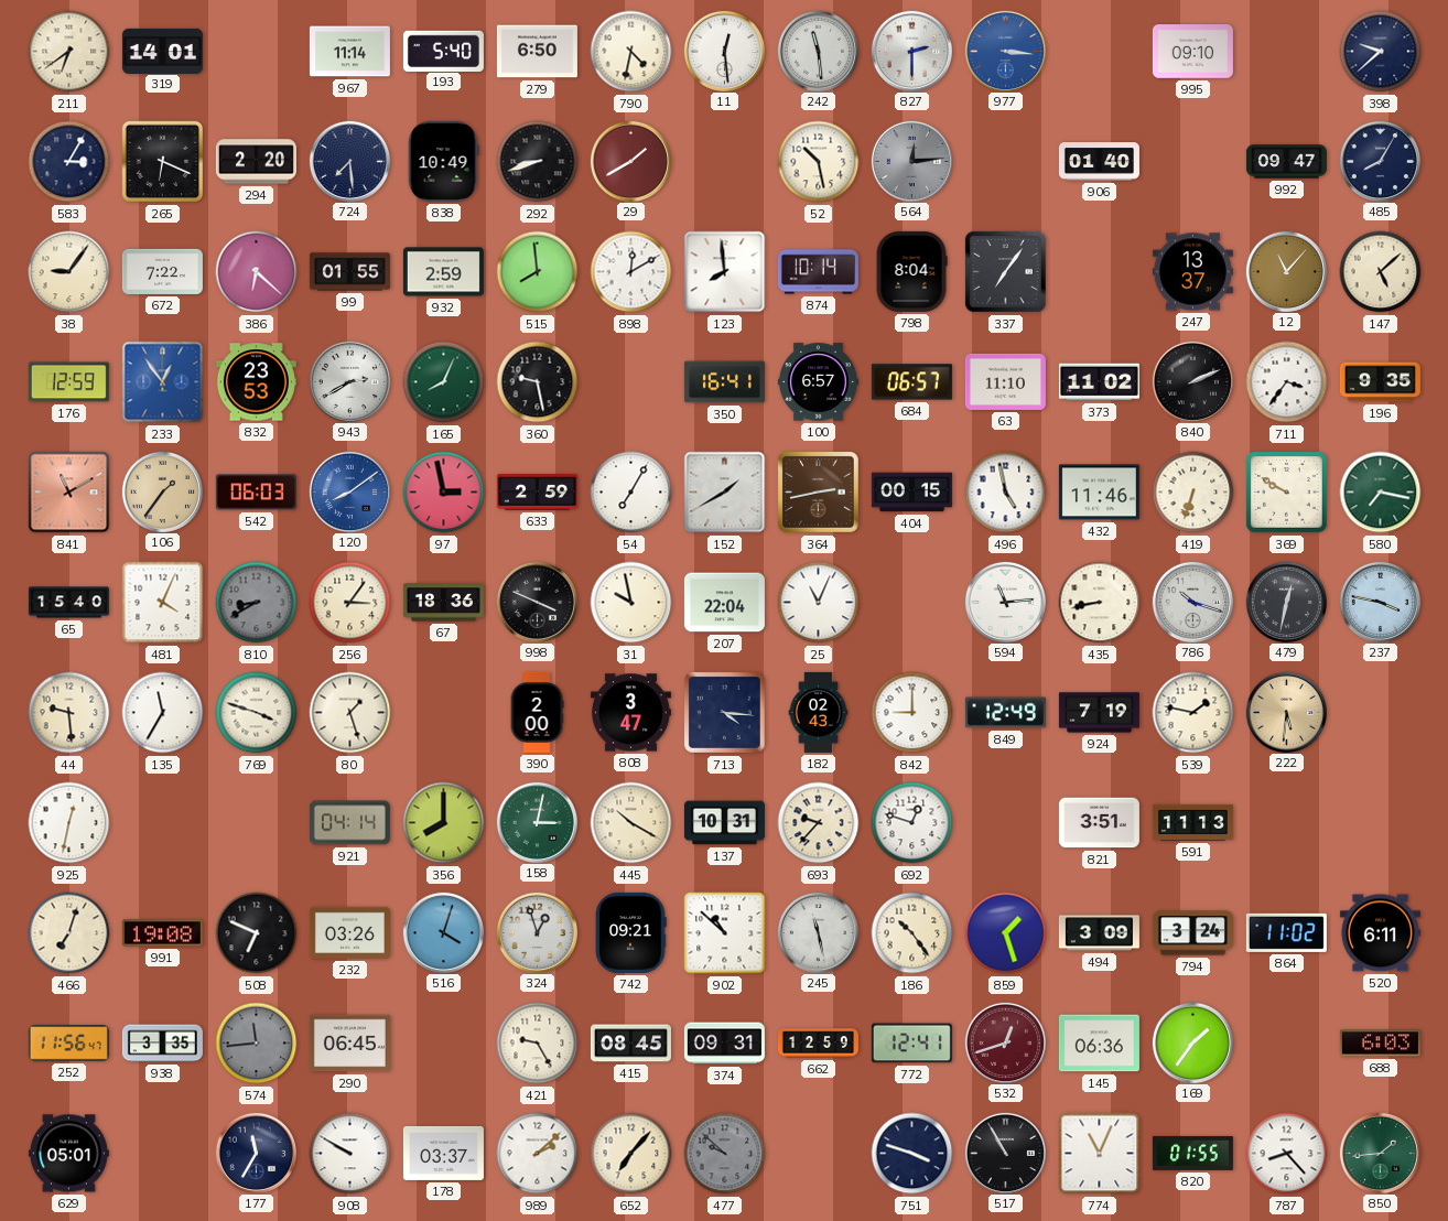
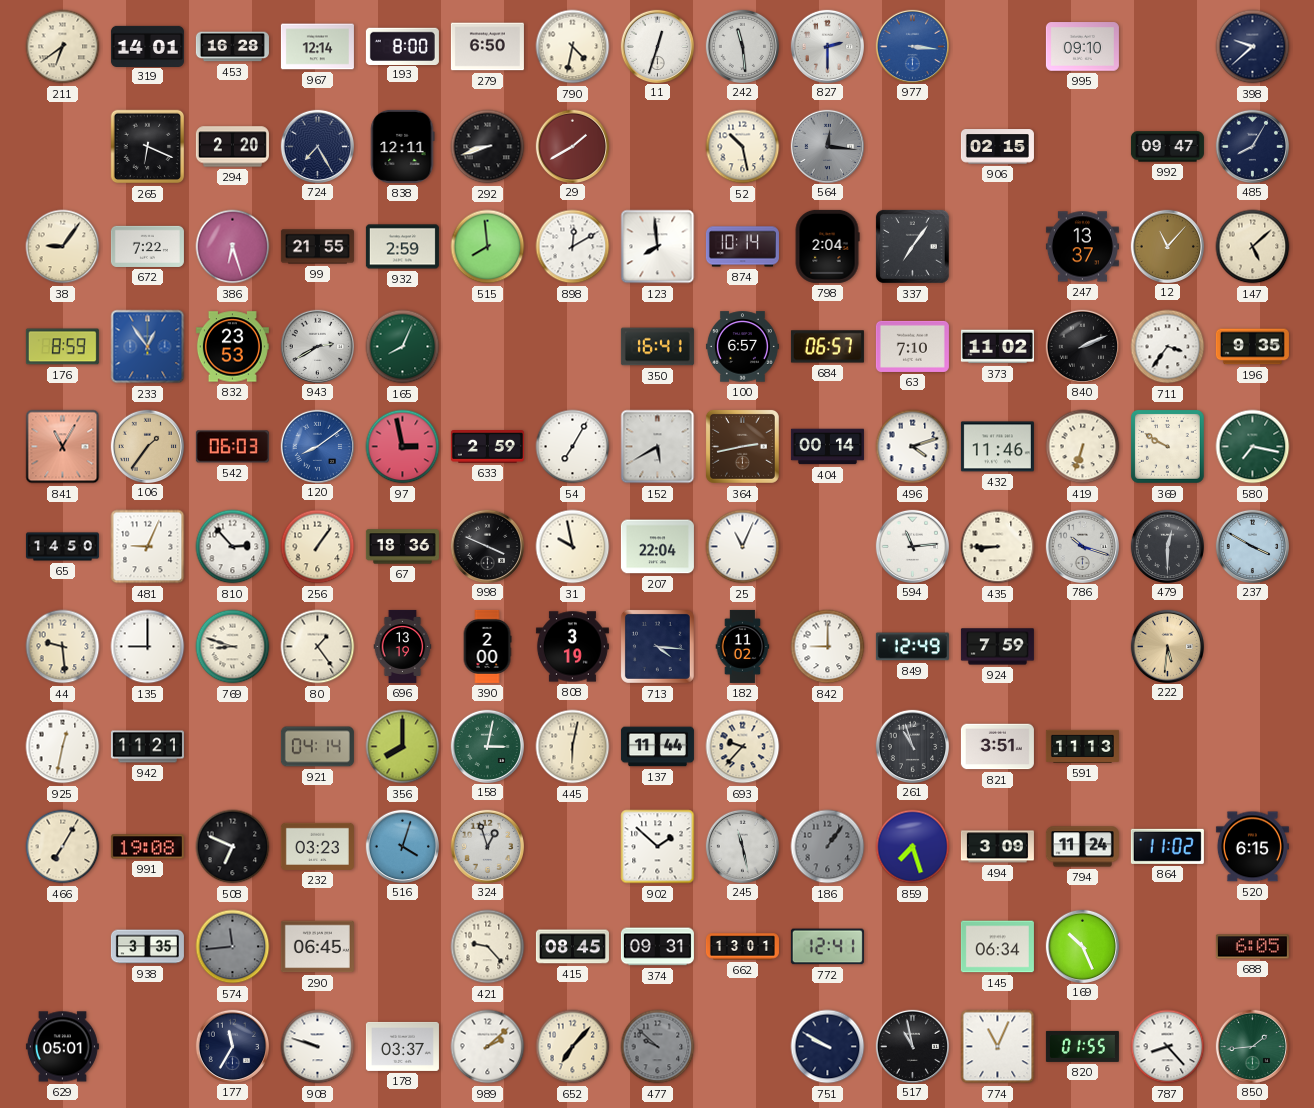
453: none -> 16:28 (232, 47)
967: 11:14 -> 12:14 (317, 47)
193: 5:40 -> 8:00 (402, 46)
11: 12:29 -> 12:33 (657, 46)
583: 3:05 -> none (69, 162)
724: 7:29 -> 7:25 (317, 146)
838: 10:49 -> 12:11 (403, 146)
564: 12:14 -> 12:16 (827, 146)
906: 01:40 -> 02:15 (997, 147)
386: 6:22 -> 6:27 (233, 247)
99: 01:55 -> 21:55 (317, 247)
798: 8:04 -> 2:04 (827, 246)
176: 12:59 -> 8:59 (62, 347)
360: 9:28 -> none (538, 382)
63: 11:10 -> 7:10 (912, 346)
841: 11:10 -> 11:05 (63, 447)
152: 1:40 -> 5:40 (658, 447)
404: 00:15 -> 00:14 (827, 447)
496: 4:58 -> 4:12 (913, 447)
65: 15:40 -> 14:50 (62, 547)
481: 4:04 -> 9:04 (148, 547)
810: 8:40 -> 2:53 (233, 547)
810 dial: grey -> white (233, 547)
256: 3:06 -> 1:06 (318, 547)
435: 8:43 -> 8:45 (998, 547)
479: 12:32 -> 12:30 (1167, 546)
237: 3:47 -> 3:50 (1252, 546)
135: 11:35 -> 9:00 (148, 647)
769: 3:48 -> 8:48 (233, 647)
80: 1:27 -> 1:24 (318, 647)
696: none -> 13:19 (403, 646)
808: 3:47 -> 3:19 (572, 647)
182: 02:43 -> 11:02 (743, 646)
924: 7:19 -> 7:59 (997, 647)
539: 1:47 -> none (1193, 713)
942: none -> 11:21 (147, 747)
445: 10:20 -> 6:02 (573, 747)
137: 10:31 -> 11:44 (657, 747)
692: 12:48 -> none (912, 823)
261: none -> 10:57 (912, 746)
466: 7:03 -> 7:05 (63, 847)
232: 03:26 -> 03:23 (317, 846)
742: 09:21 -> none (630, 932)
902: 10:52 -> 1:52 (658, 847)
186: 10:24 -> 1:06 (828, 847)
186 dial: cream -> grey (828, 847)
859: 1:27 -> 7:27 (913, 847)
794: 3:24 -> 11:24 (1082, 847)
520: 6:11 -> 6:15 (1252, 847)
252: 11:56 -> none (68, 1044)
421: 9:25 -> 9:23 (488, 947)
662: 12:59 -> 13:01 (742, 947)
532: 12:42 -> none (1005, 1042)
145: 06:36 -> 06:34 (997, 947)
169: 1:36 -> 10:26 (1082, 946)
688: 6:03 -> 6:05 (1252, 947)
908: 9:50 -> 9:48 (318, 1047)
751: 3:48 -> 9:50 (828, 1047)
517: 10:55 -> 10:58 (912, 1046)
